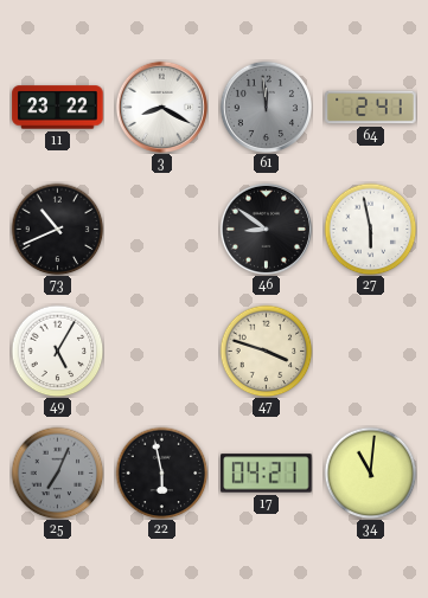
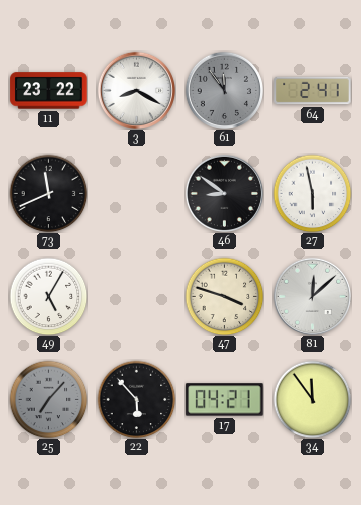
61: 11:59 -> 11:54 (224, 90)
73: 10:41 -> 11:41 (48, 193)
81: none -> 12:08 (312, 296)
25: 7:04 -> 7:07 (48, 399)
22: 5:58 -> 5:53 (136, 399)
34: 11:01 -> 11:54 (312, 399)
